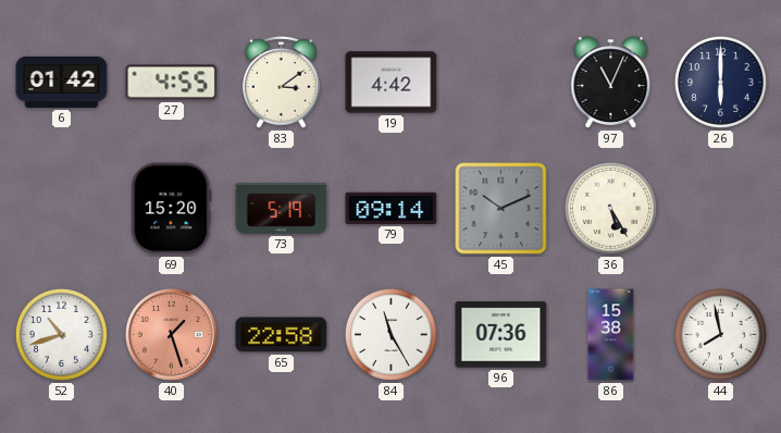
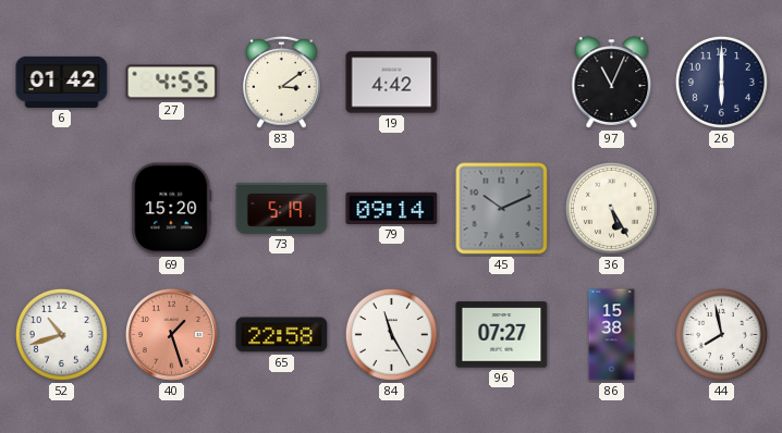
96: 07:36 -> 07:27 (502, 335)
